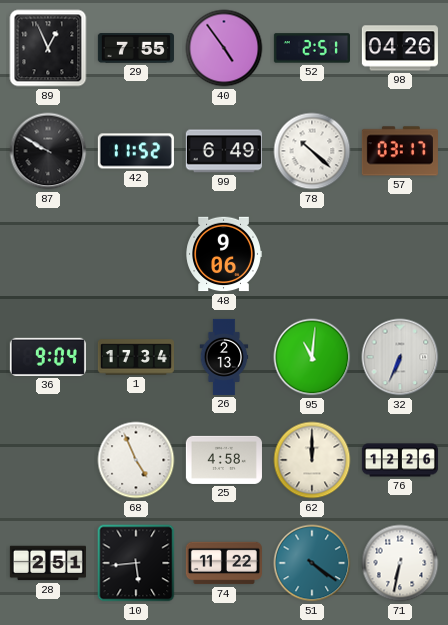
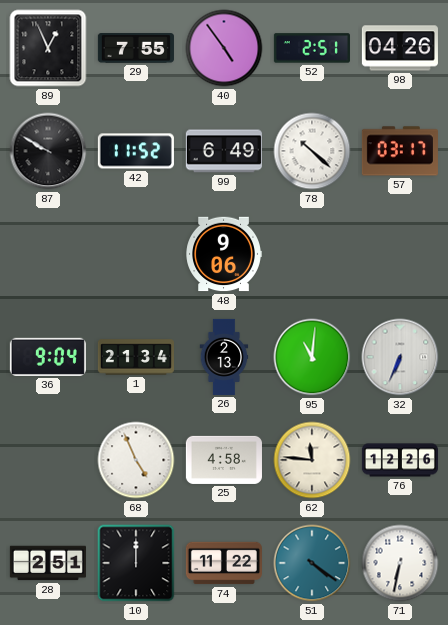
1: 17:34 -> 21:34 (136, 357)
62: 12:00 -> 11:46 (312, 460)
10: 5:44 -> 12:00 (136, 563)
